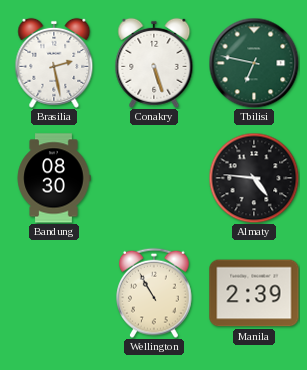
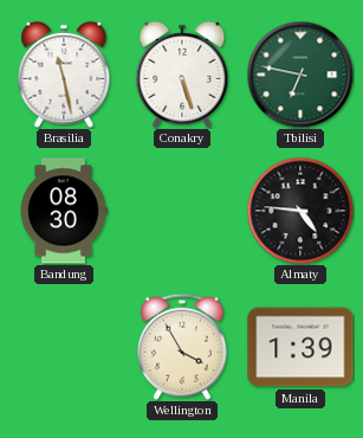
Brasilia: 2:28 -> 11:28 (64, 75)
Wellington: 10:55 -> 3:55 (183, 347)
Manila: 2:39 -> 1:39 (300, 347)
